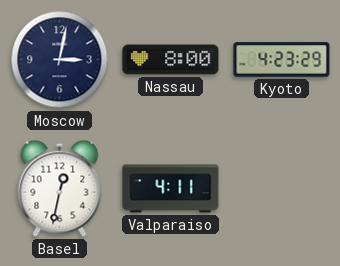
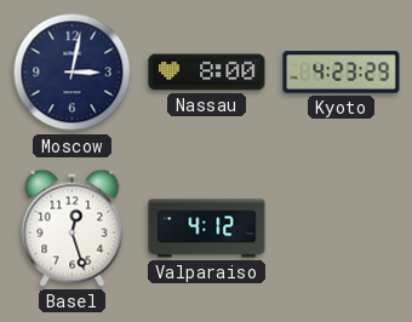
Basel: 12:32 -> 12:27 (73, 228)
Valparaiso: 4:11 -> 4:12 (207, 229)
